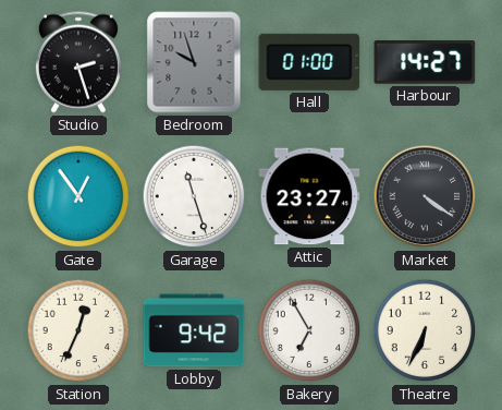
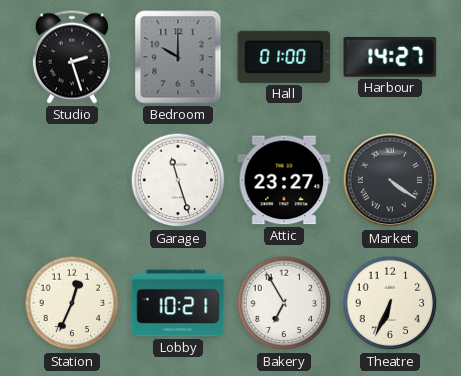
Bedroom: 9:57 -> 10:00 (178, 57)
Gate: 12:54 -> none (78, 196)
Lobby: 9:42 -> 10:21 (178, 303)
